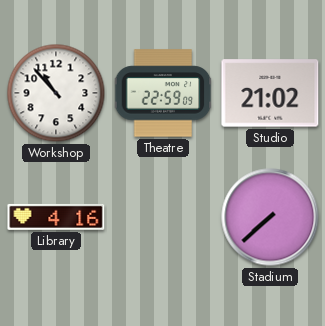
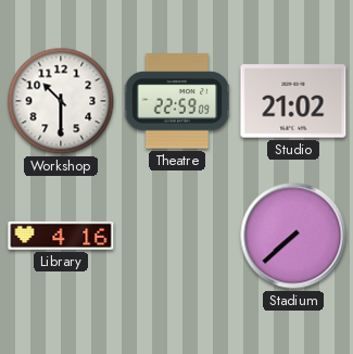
Workshop: 10:53 -> 10:30 (61, 101)
